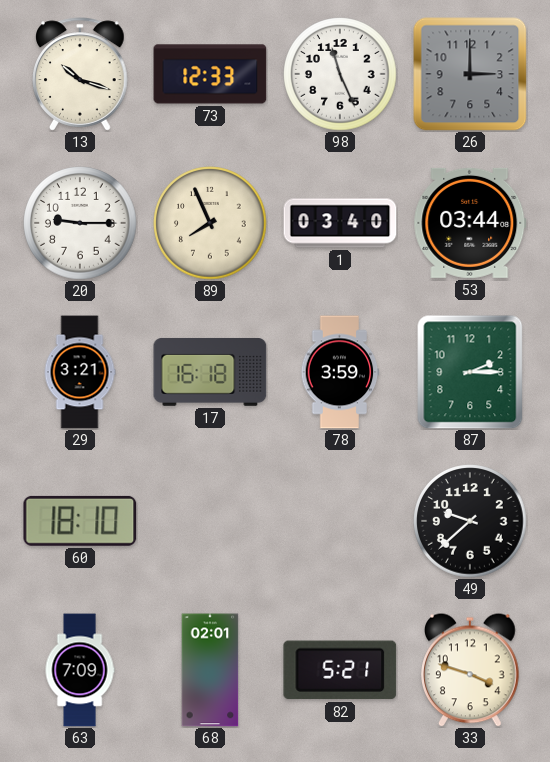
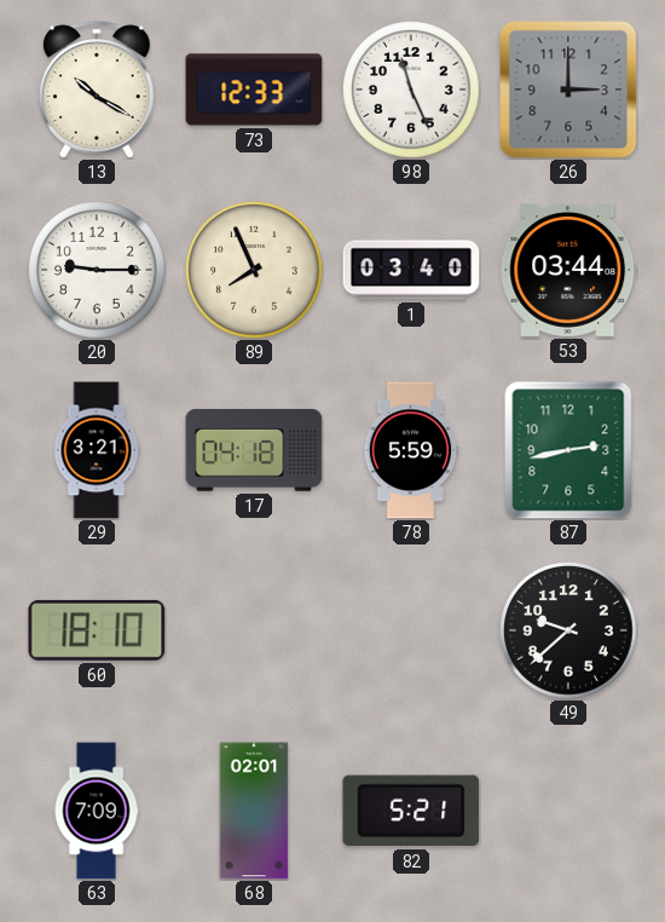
13: 10:18 -> 10:20 (97, 90)
17: 16:18 -> 04:18 (254, 450)
78: 3:59 -> 5:59 (411, 450)
87: 2:15 -> 2:43 (568, 450)
33: 3:48 -> none (471, 670)
